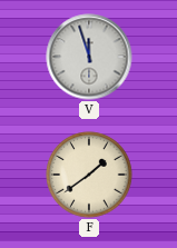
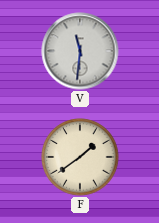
V: 11:57 -> 11:31 (80, 51)
